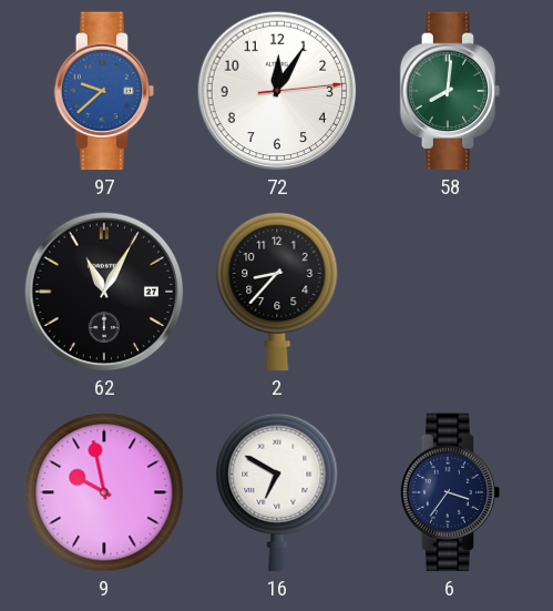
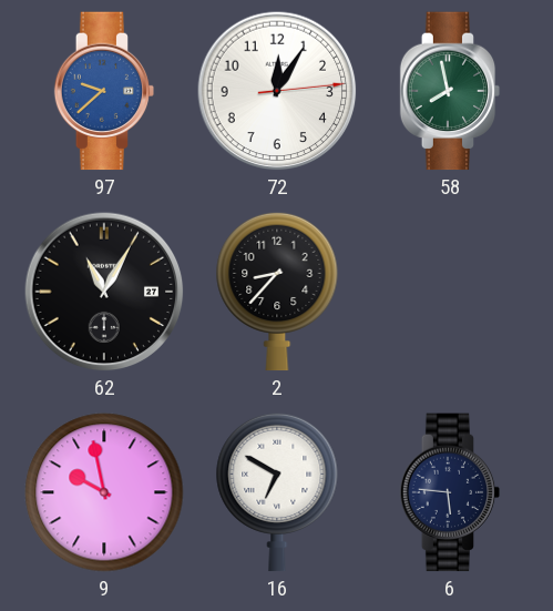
58: 8:01 -> 7:58 (450, 91)
6: 3:36 -> 5:46 (450, 492)
